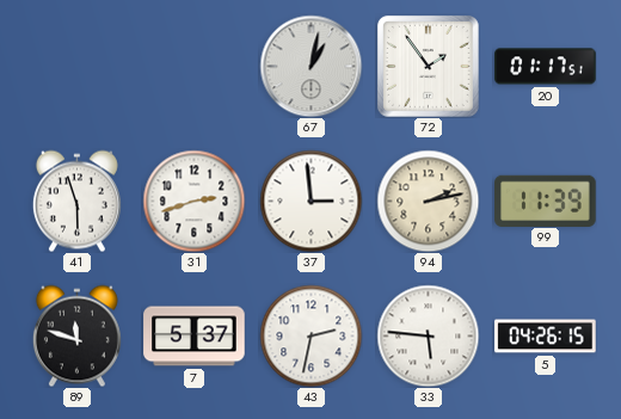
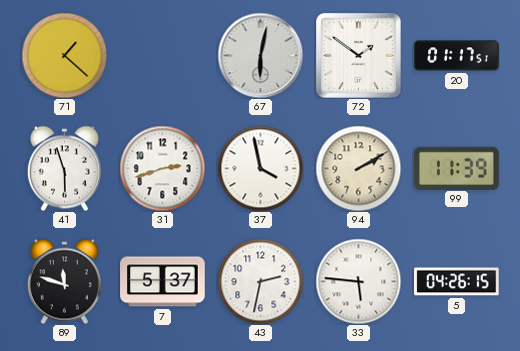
71: none -> 1:22 (64, 55)
67: 1:02 -> 6:02 (260, 55)
72: 1:54 -> 1:51 (359, 56)
37: 2:59 -> 3:58 (260, 168)
94: 2:13 -> 2:10 (358, 168)
